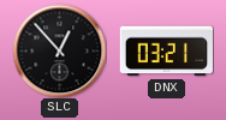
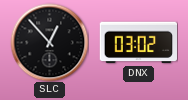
DNX: 03:21 -> 03:02 (138, 43)
